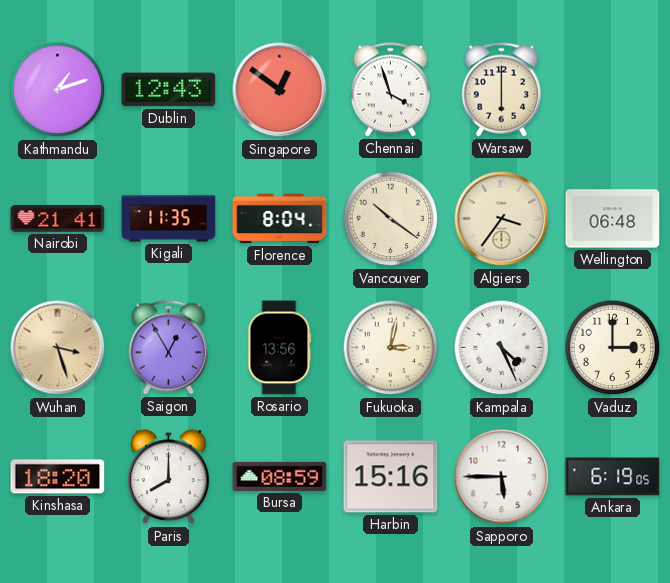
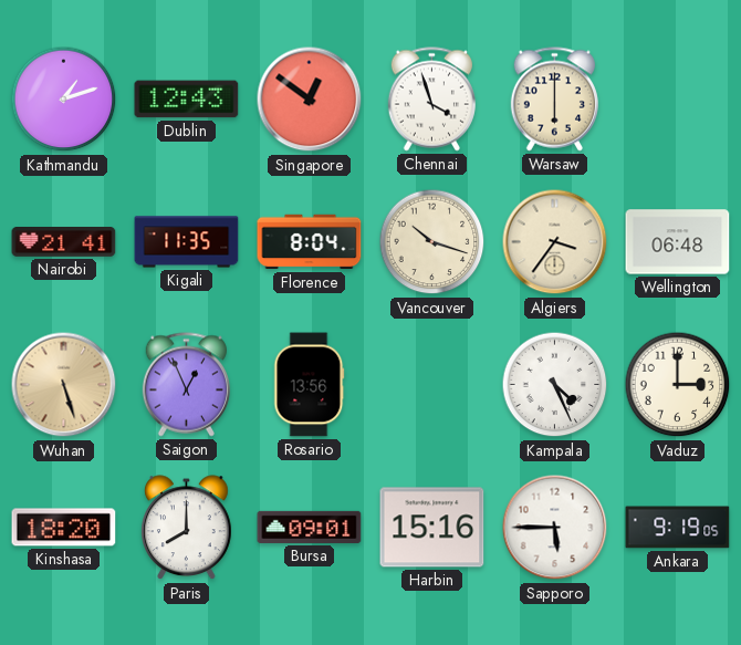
Vancouver: 10:21 -> 10:18 (432, 242)
Wuhan: 3:27 -> 5:27 (64, 385)
Saigon: 12:55 -> 12:56 (186, 385)
Fukuoka: 3:02 -> none (391, 348)
Bursa: 08:59 -> 09:01 (310, 527)
Ankara: 6:19 -> 9:19 (678, 528)
